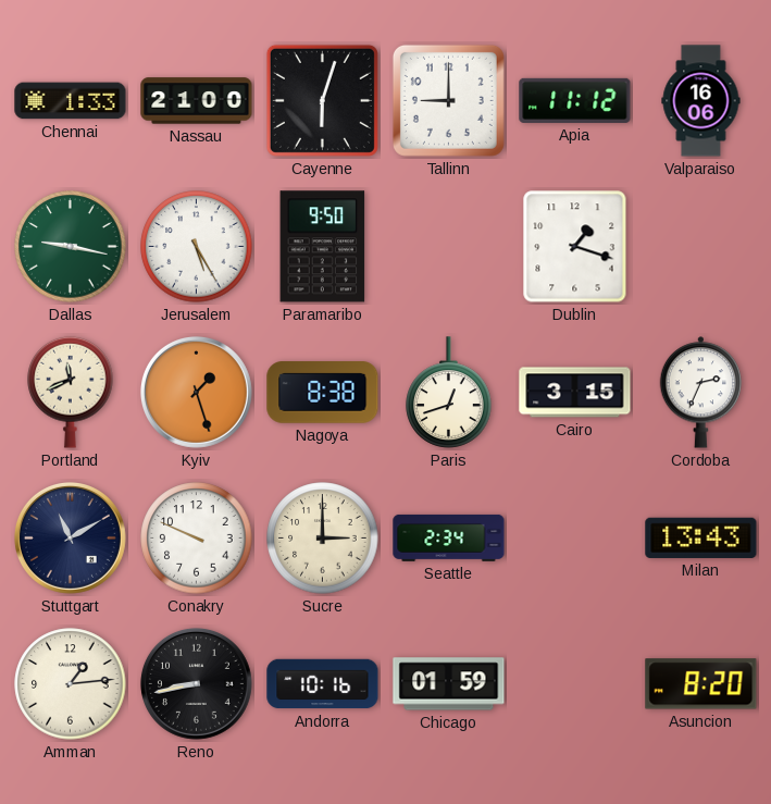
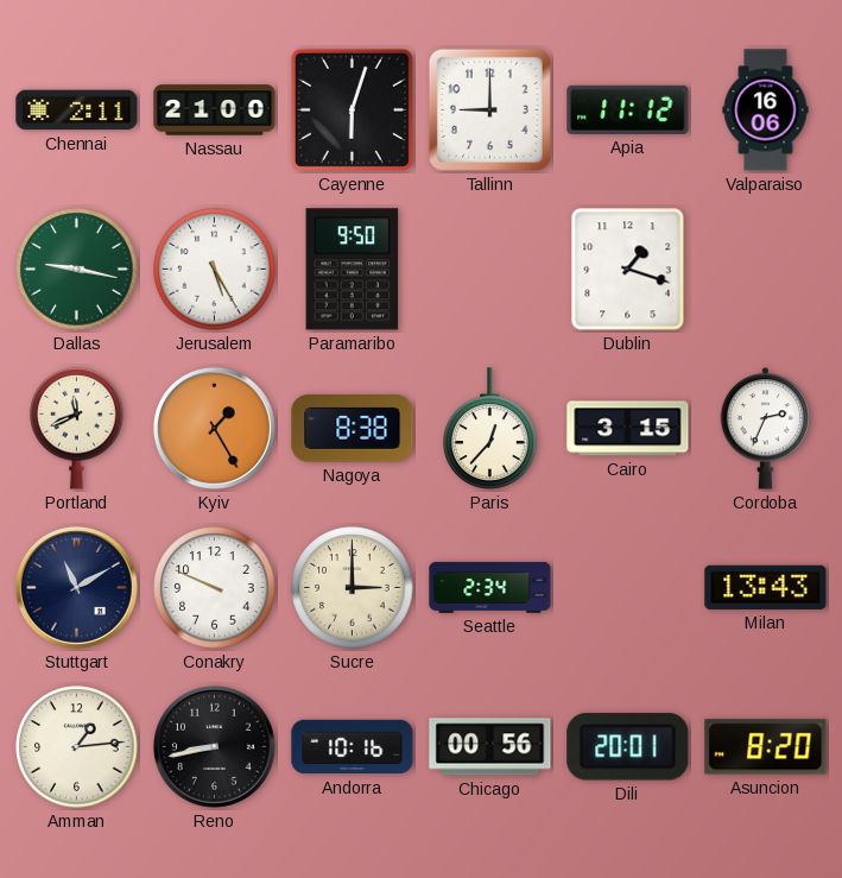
Chennai: 1:33 -> 2:11 (77, 110)
Kyiv: 1:27 -> 1:25 (214, 428)
Paris: 12:42 -> 12:37 (490, 429)
Chicago: 01:59 -> 00:56 (490, 747)
Dili: none -> 20:01 (628, 747)
